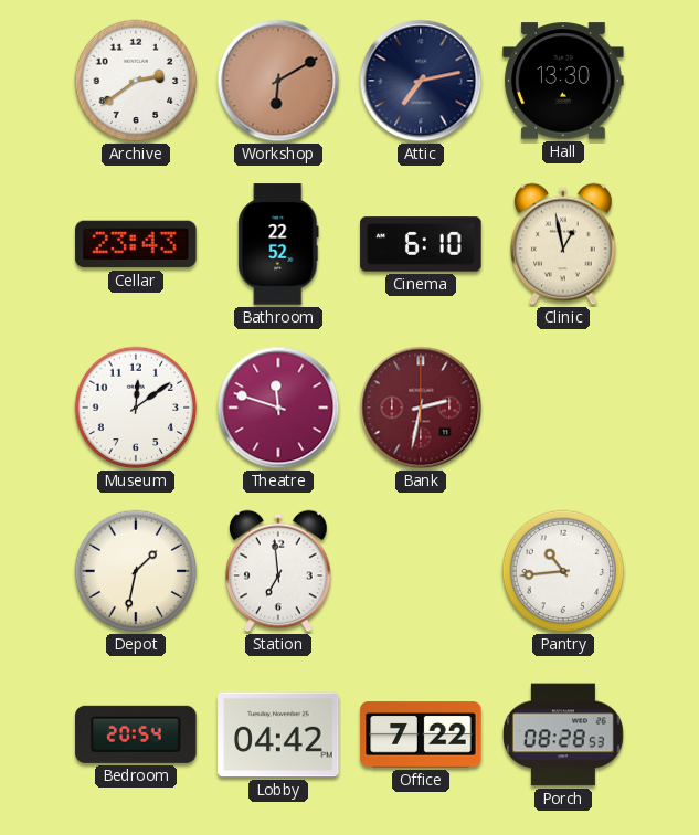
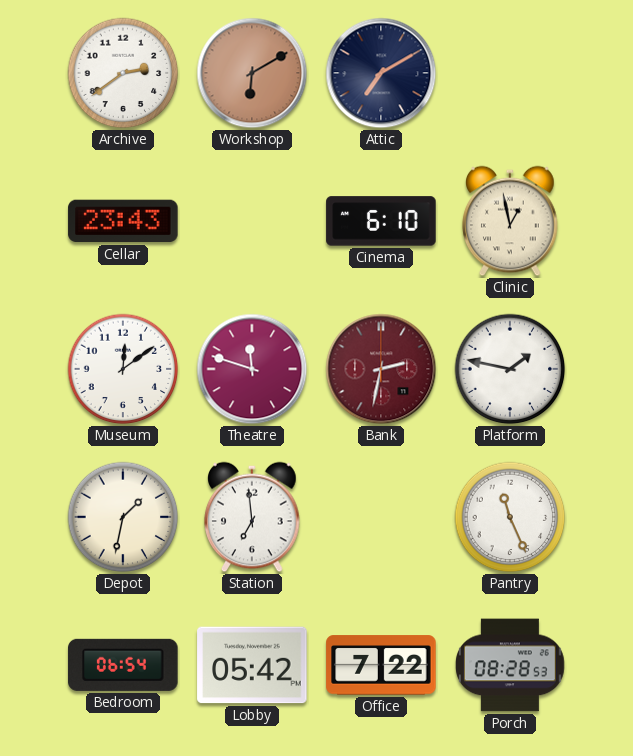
Attic: 7:13 -> 7:10 (381, 73)
Hall: 13:30 -> none (563, 81)
Bathroom: 22:52 -> none (278, 244)
Platform: none -> 1:47 (510, 369)
Pantry: 10:44 -> 11:26 (510, 517)
Bedroom: 20:54 -> 06:54 (123, 665)
Lobby: 04:42 -> 05:42 (252, 665)
